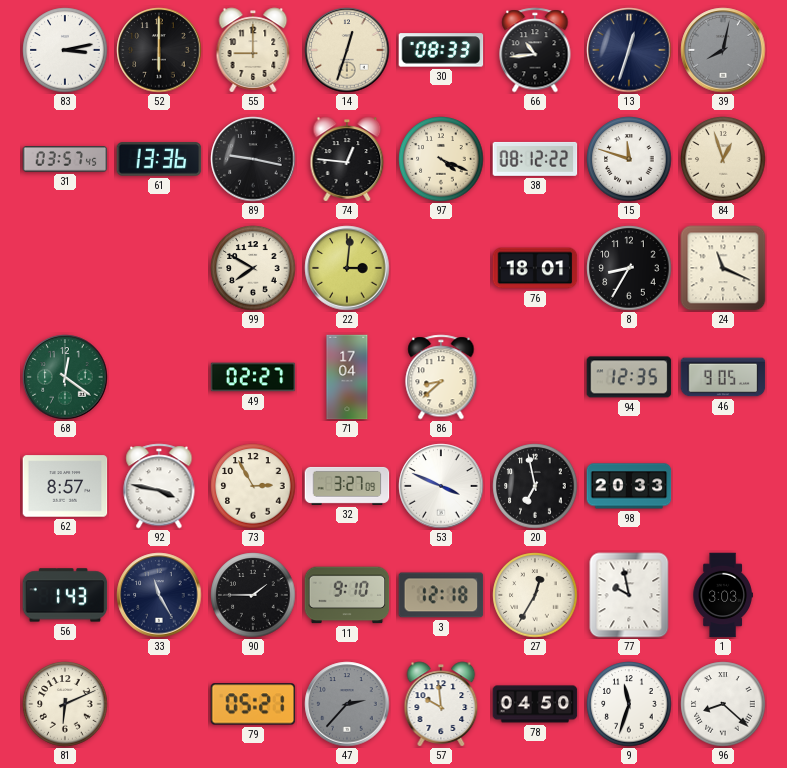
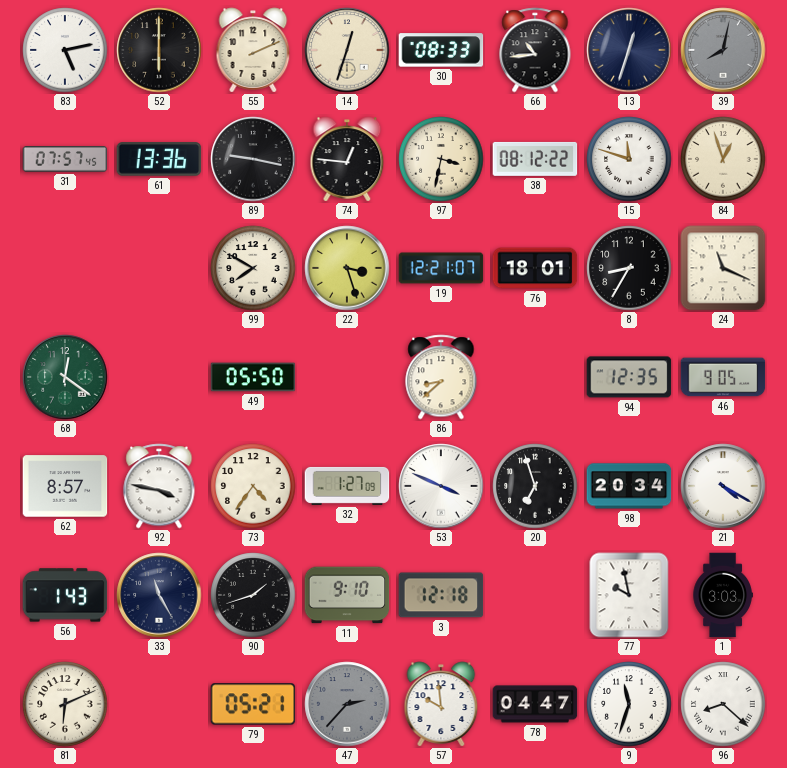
83: 3:13 -> 5:13 (65, 50)
55: 9:00 -> 2:11 (253, 50)
31: 03:57 -> 07:57 (65, 159)
97: 4:19 -> 3:32 (441, 159)
22: 3:01 -> 3:27 (347, 268)
19: none -> 12:21 (441, 268)
49: 02:27 -> 05:50 (253, 377)
71: 17:04 -> none (347, 377)
73: 2:55 -> 4:36 (253, 486)
32: 3:27 -> 1:27 (347, 486)
20: 6:58 -> 6:57 (535, 486)
98: 20:33 -> 20:34 (629, 486)
21: none -> 4:20 (723, 486)
90: 1:45 -> 1:42 (253, 595)
27: 12:35 -> none (535, 595)
78: 04:50 -> 04:47 (535, 704)
